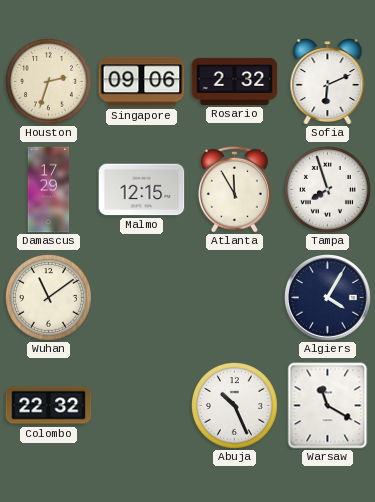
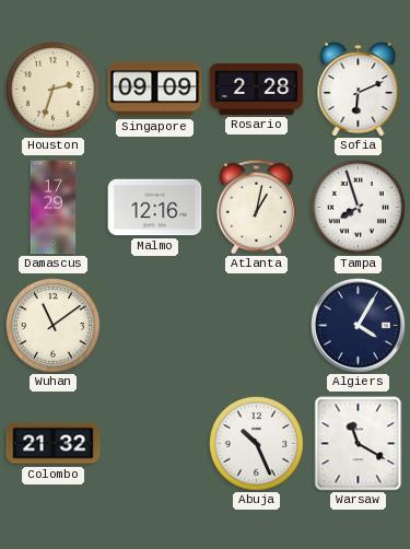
Singapore: 09:06 -> 09:09 (155, 90)
Rosario: 2:32 -> 2:28 (257, 89)
Malmo: 12:15 -> 12:16 (155, 208)
Atlanta: 11:55 -> 1:02 (256, 207)
Colombo: 22:32 -> 21:32 (54, 444)
